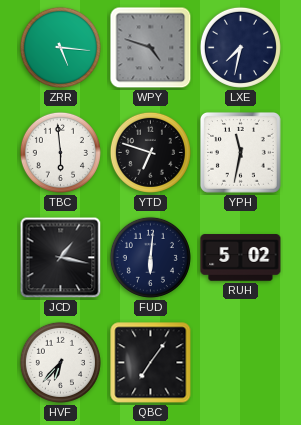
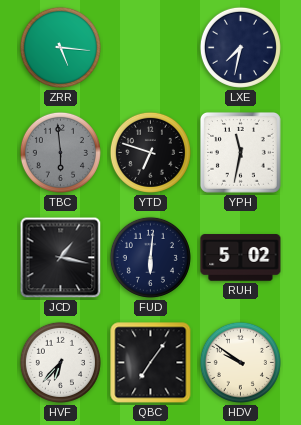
WPY: 4:48 -> none (151, 48)
TBC dial: white -> grey (60, 152)
HDV: none -> 9:51 (240, 362)
